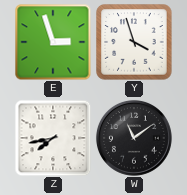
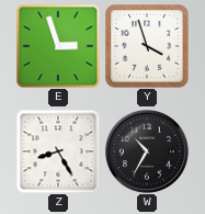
Z: 7:43 -> 8:25 (58, 151)
W: 11:09 -> 10:35 (147, 151)
